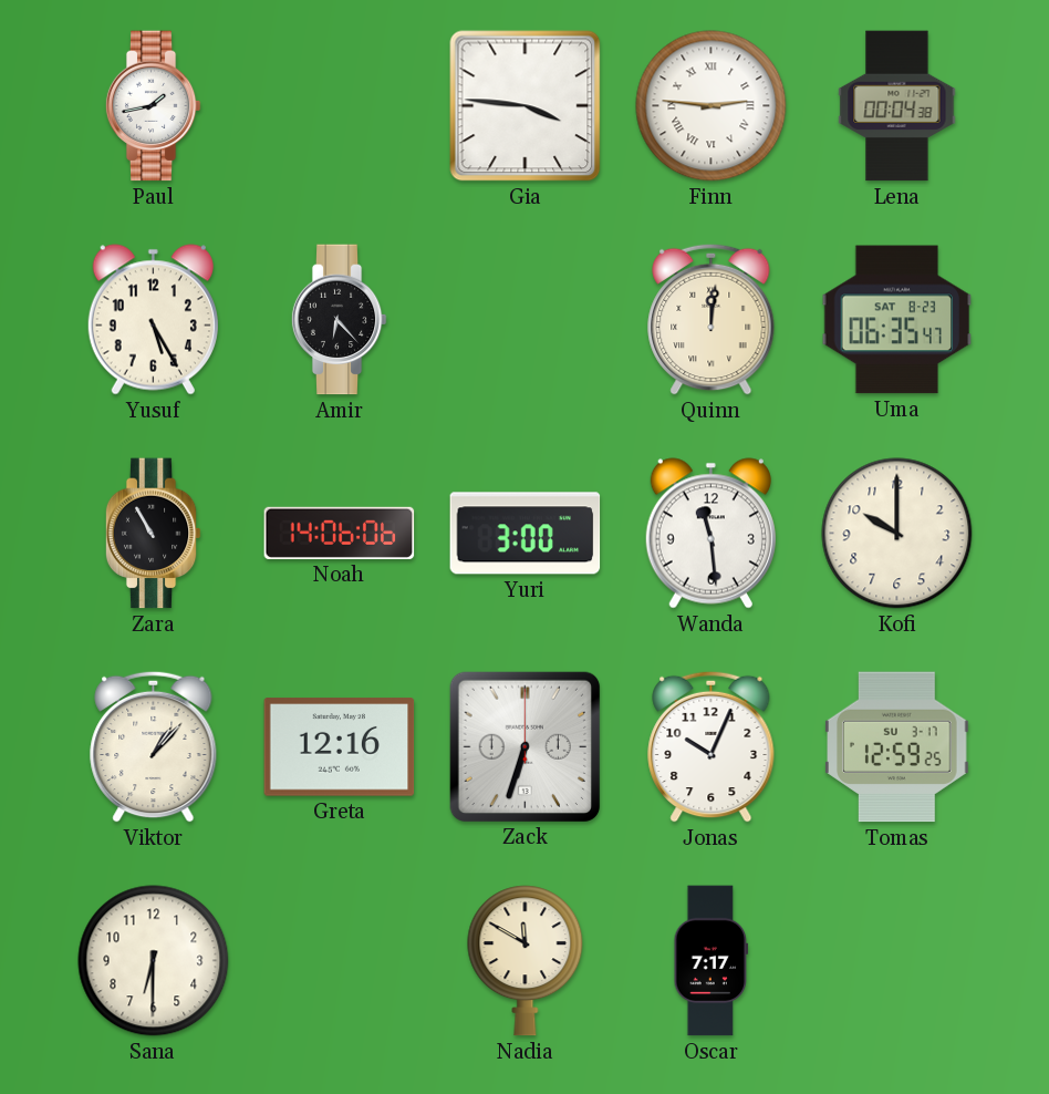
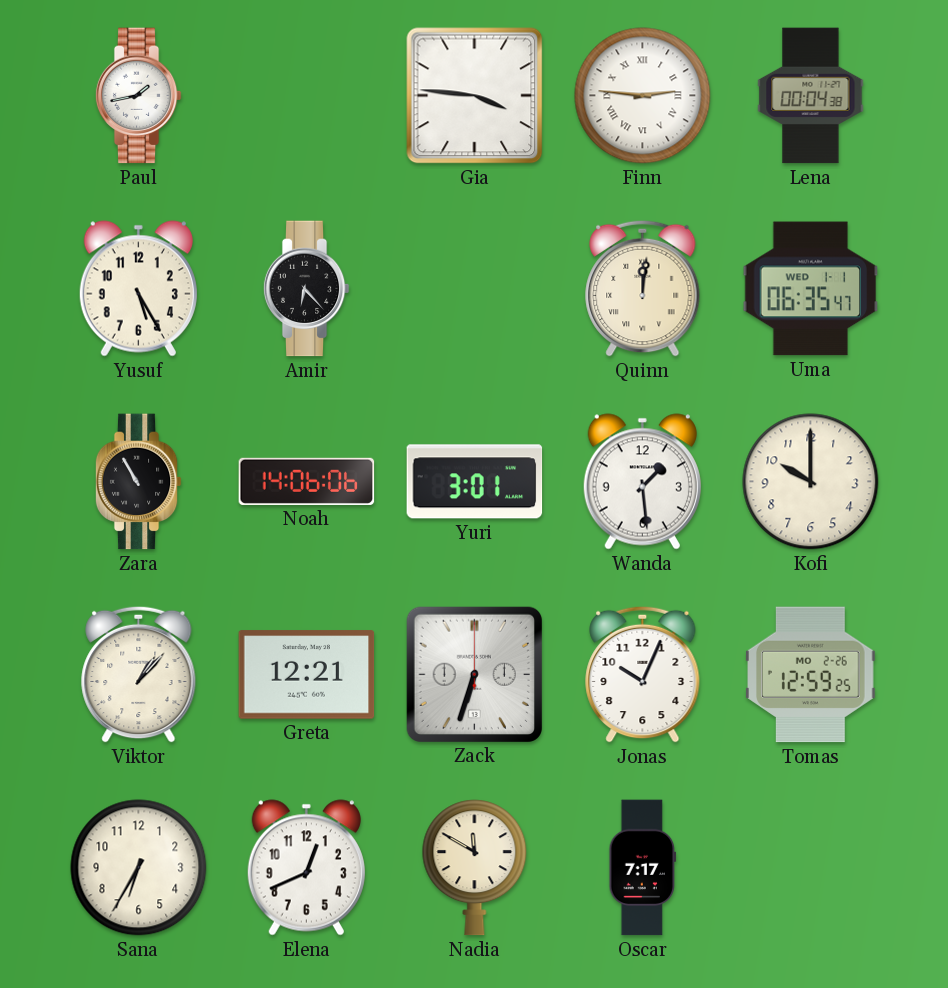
Uma date: SAT 8-23 -> WED 1-1 (811, 289)
Yuri: 3:00 -> 3:01 (475, 482)
Wanda: 11:29 -> 1:29 (642, 482)
Greta: 12:16 -> 12:21 (307, 675)
Tomas date: SU 3-17 -> MO 2-26 (811, 675)
Sana: 6:30 -> 6:35 (139, 868)
Elena: none -> 12:41 (306, 868)
